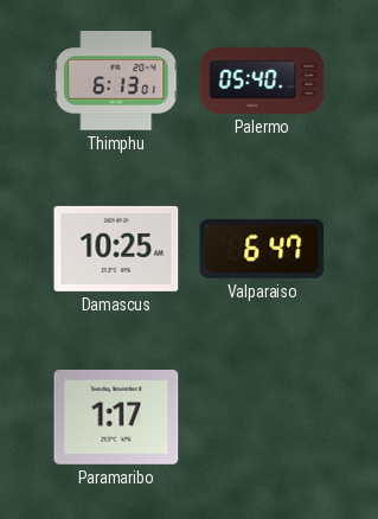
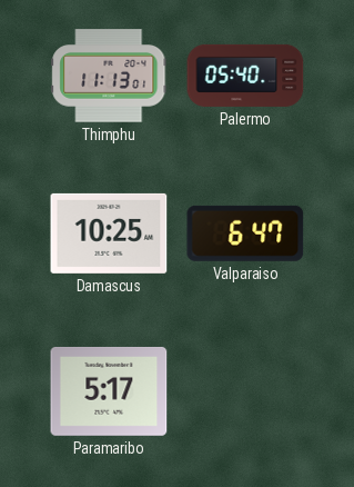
Thimphu: 6:13 -> 11:13 (109, 76)
Paramaribo: 1:17 -> 5:17 (109, 391)
